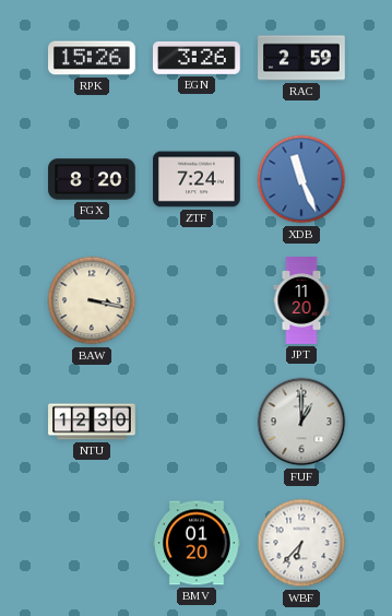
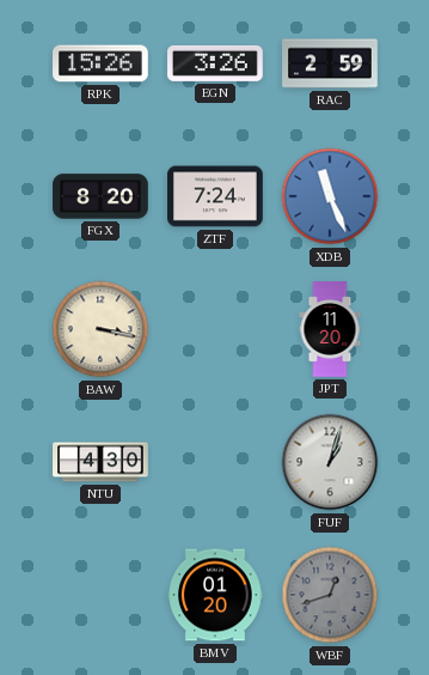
NTU: 12:30 -> 4:30 (100, 462)
FUF: 1:00 -> 1:03 (330, 462)
WBF: 6:37 -> 12:42 (330, 595)
WBF dial: white -> grey (330, 595)
